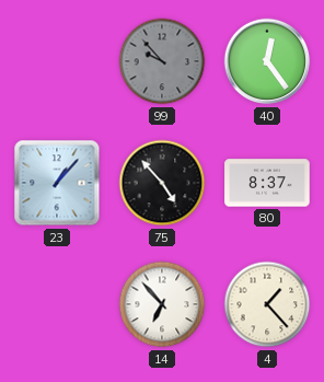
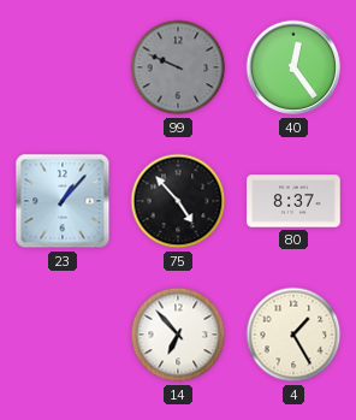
99: 9:53 -> 9:49 (178, 67)
4: 1:23 -> 1:25 (293, 335)
